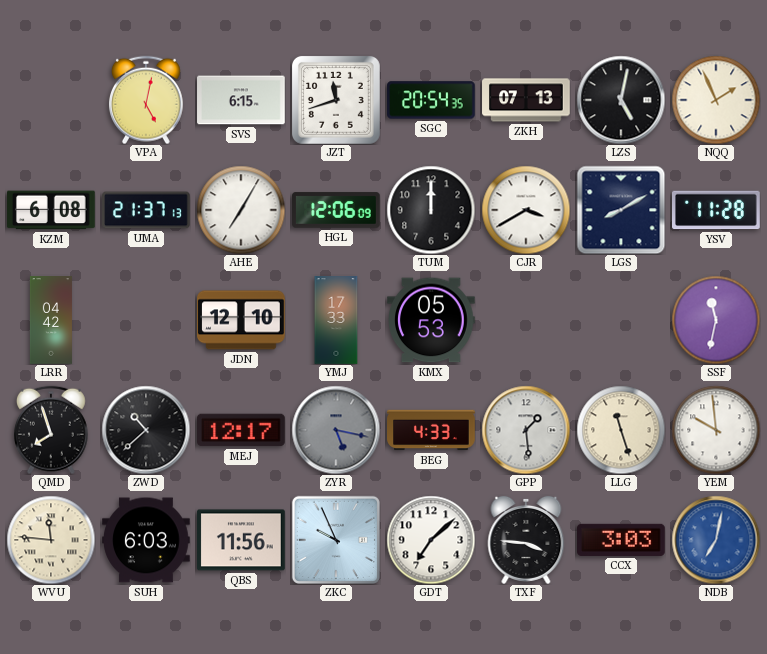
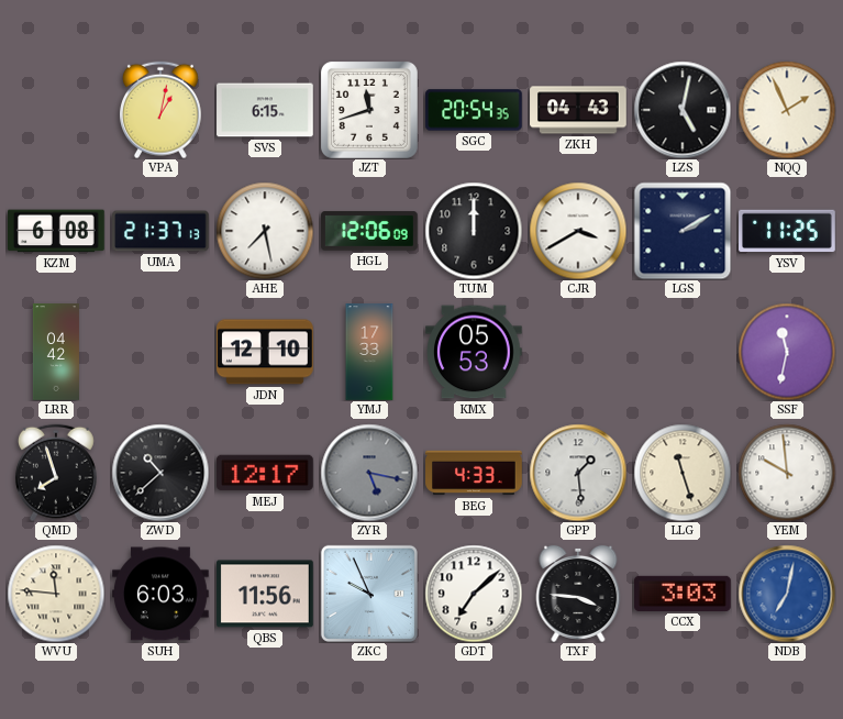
VPA: 5:02 -> 1:02 (160, 110)
ZKH: 07:13 -> 04:43 (578, 110)
AHE: 7:05 -> 7:28 (265, 231)
LGS: 8:10 -> 2:10 (683, 231)
YSV: 11:28 -> 11:25 (788, 231)
